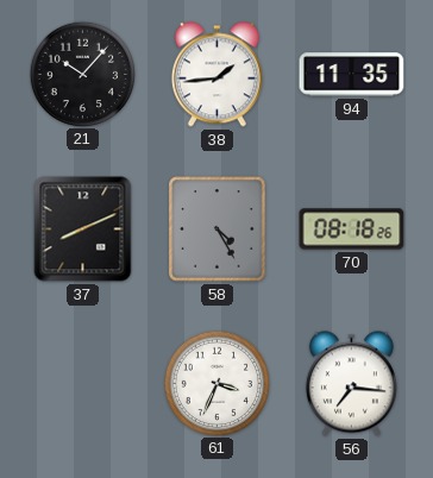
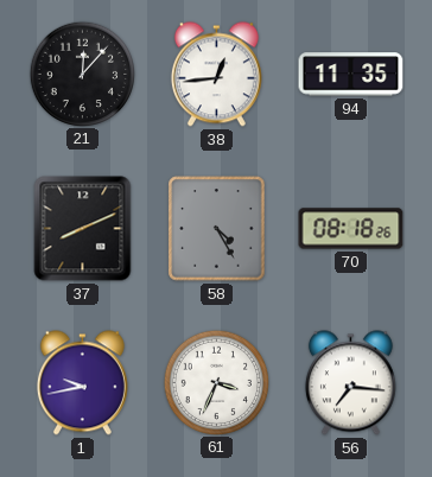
21: 10:07 -> 12:07 (82, 74)
38: 1:44 -> 12:44 (216, 75)
1: none -> 9:43 (82, 383)
